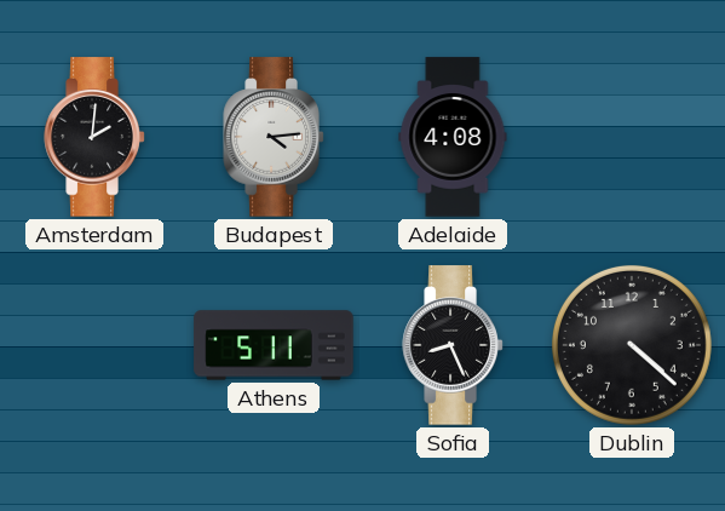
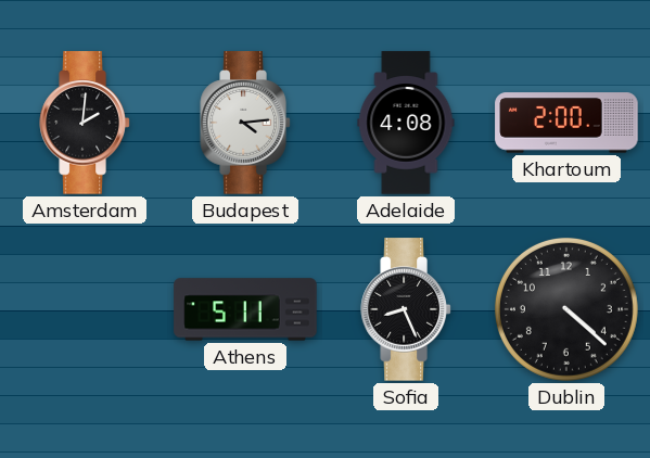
Khartoum: none -> 2:00 (566, 123)
